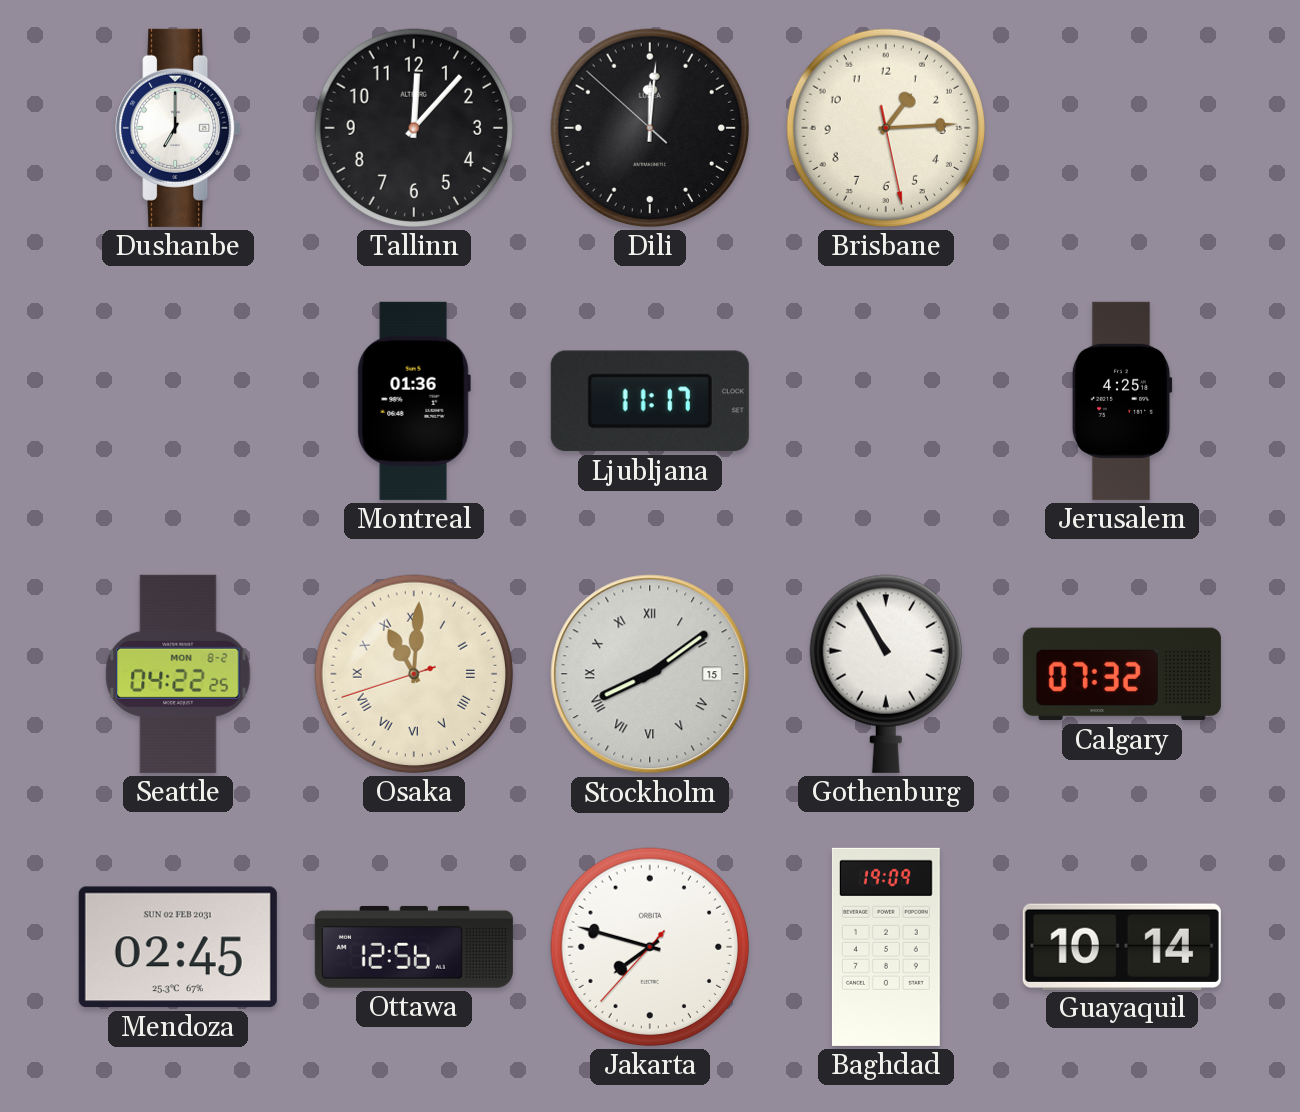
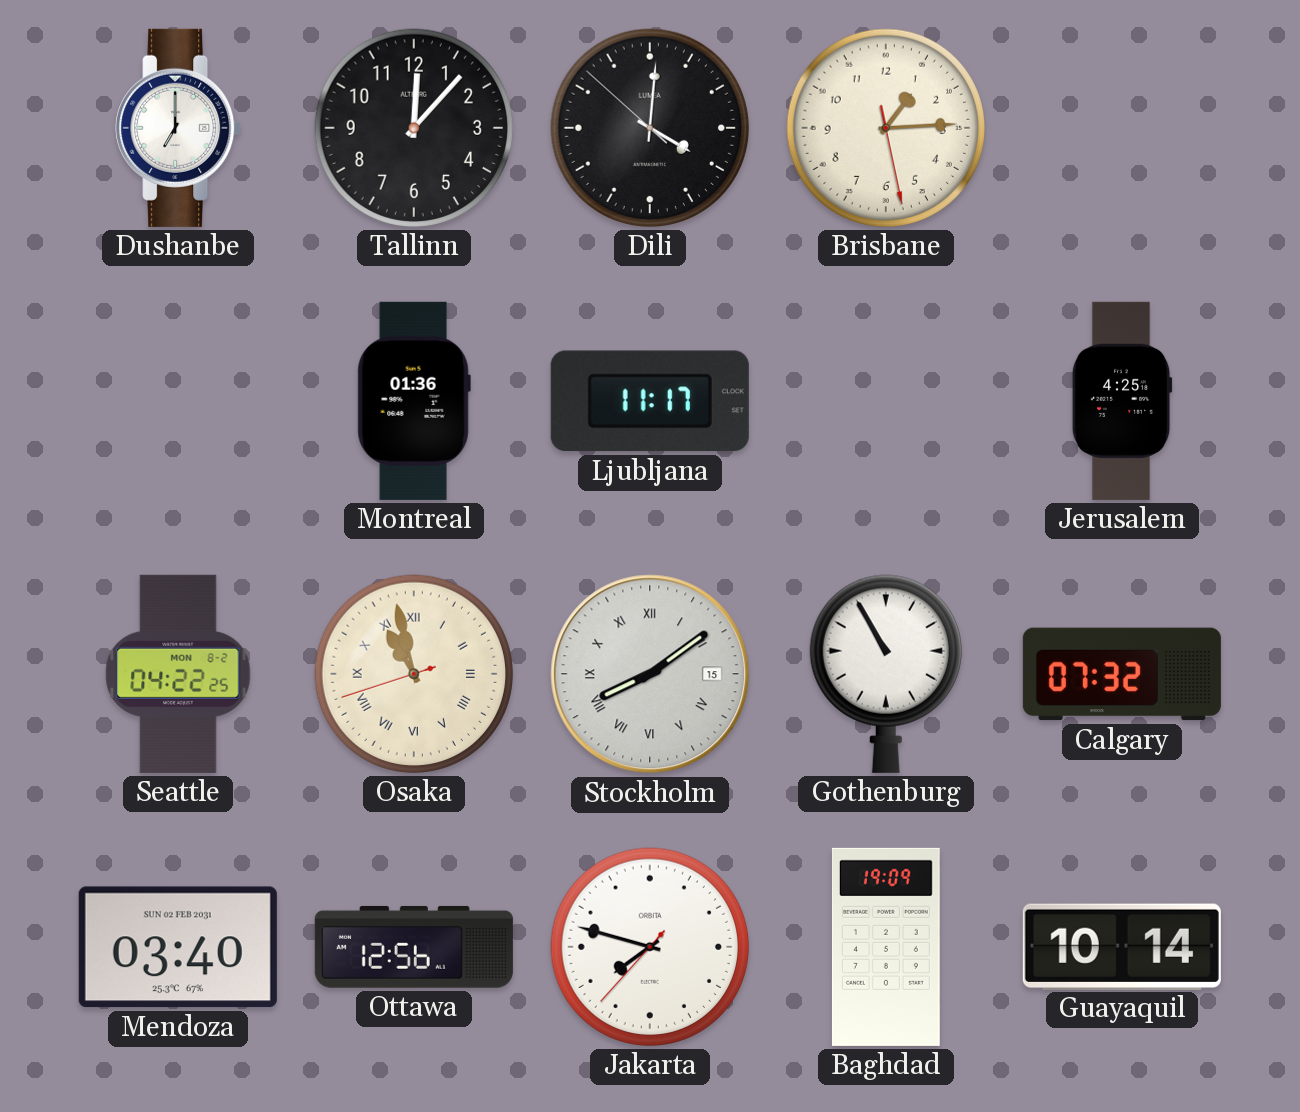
Dili: 12:00 -> 4:00 (650, 128)
Osaka: 11:00 -> 10:57 (414, 674)
Mendoza: 02:45 -> 03:40 (178, 947)
